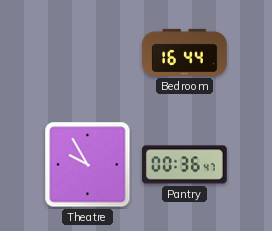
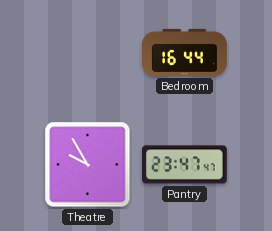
Pantry: 00:36 -> 23:47 (185, 165)
